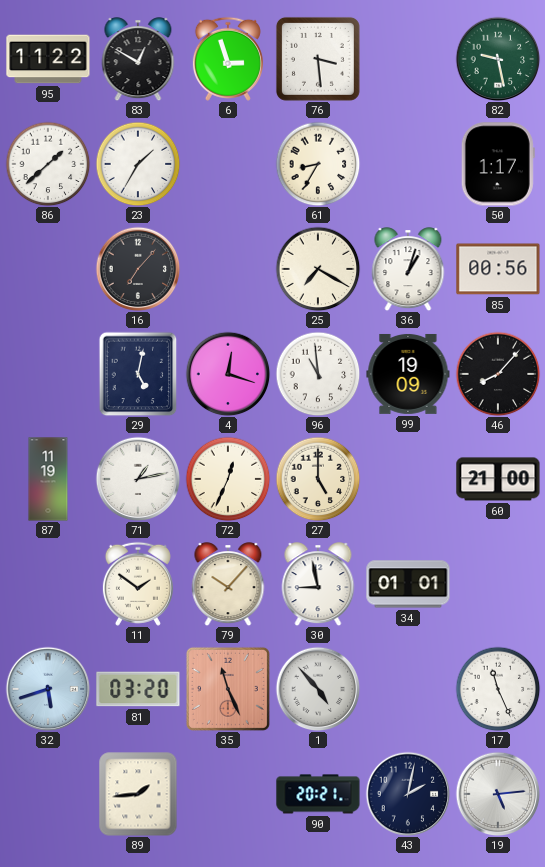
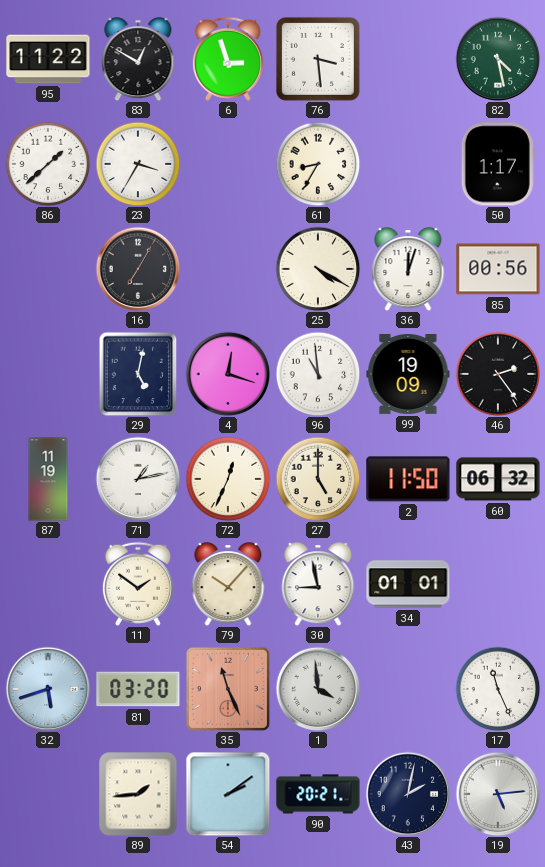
82: 9:28 -> 4:28 (498, 59)
23: 1:35 -> 3:35 (138, 164)
16: 7:07 -> 7:05 (138, 269)
25: 7:20 -> 4:20 (318, 269)
36: 1:03 -> 12:03 (408, 269)
46: 8:07 -> 2:24 (498, 374)
2: none -> 11:50 (408, 479)
60: 21:00 -> 06:32 (498, 479)
1: 4:53 -> 3:59 (318, 689)
54: none -> 2:09 (228, 794)
